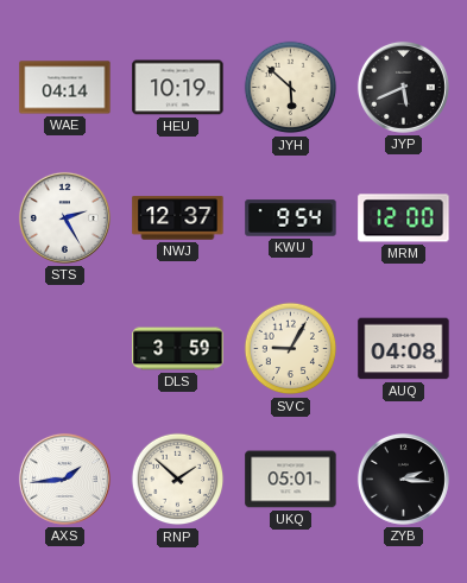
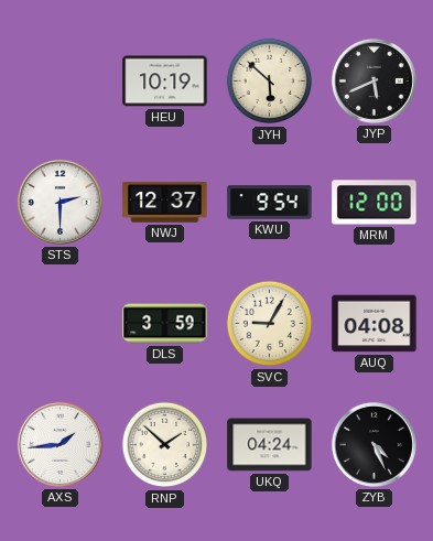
WAE: 04:14 -> none (65, 88)
STS: 2:25 -> 2:30 (59, 202)
UKQ: 05:01 -> 04:24 (270, 445)
ZYB: 2:16 -> 4:26 (374, 444)
